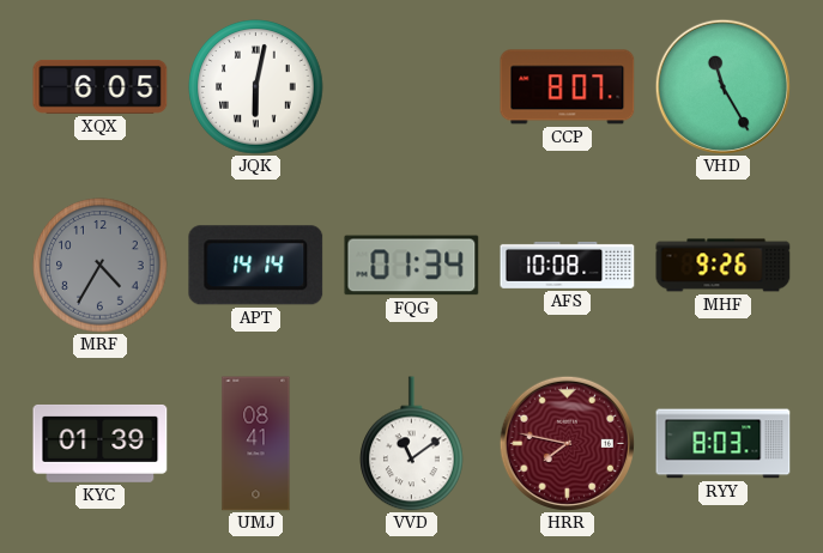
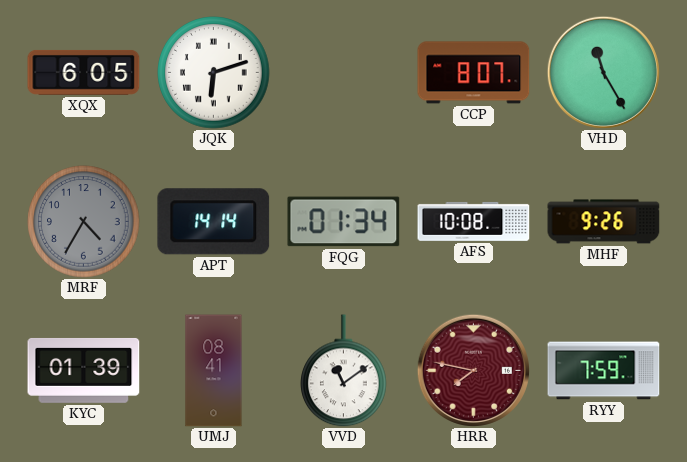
JQK: 6:02 -> 6:12 (214, 73)
RYY: 8:03 -> 7:59 (604, 371)
